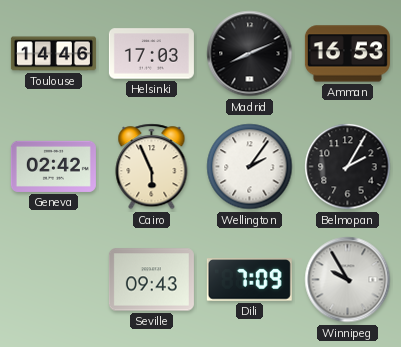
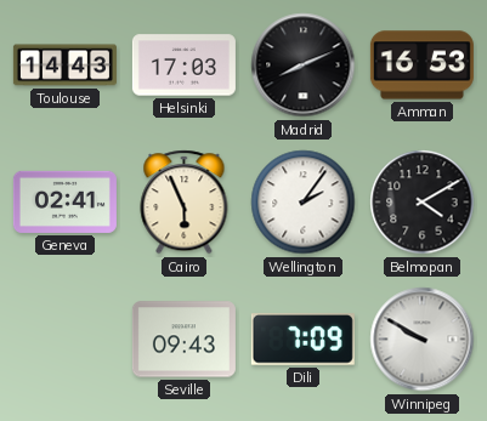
Toulouse: 14:46 -> 14:43 (64, 66)
Geneva: 02:42 -> 02:41 (64, 201)
Belmopan: 2:05 -> 4:10 (423, 203)
Winnipeg: 9:55 -> 9:50 (423, 340)
